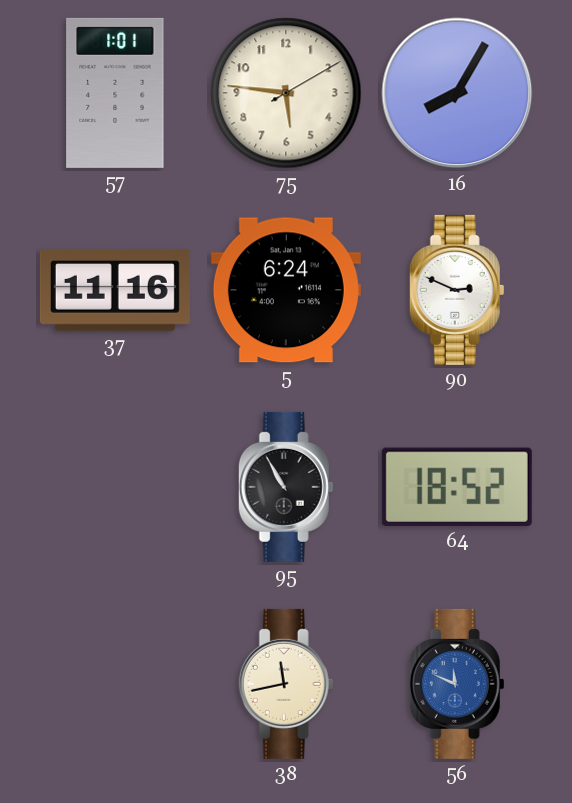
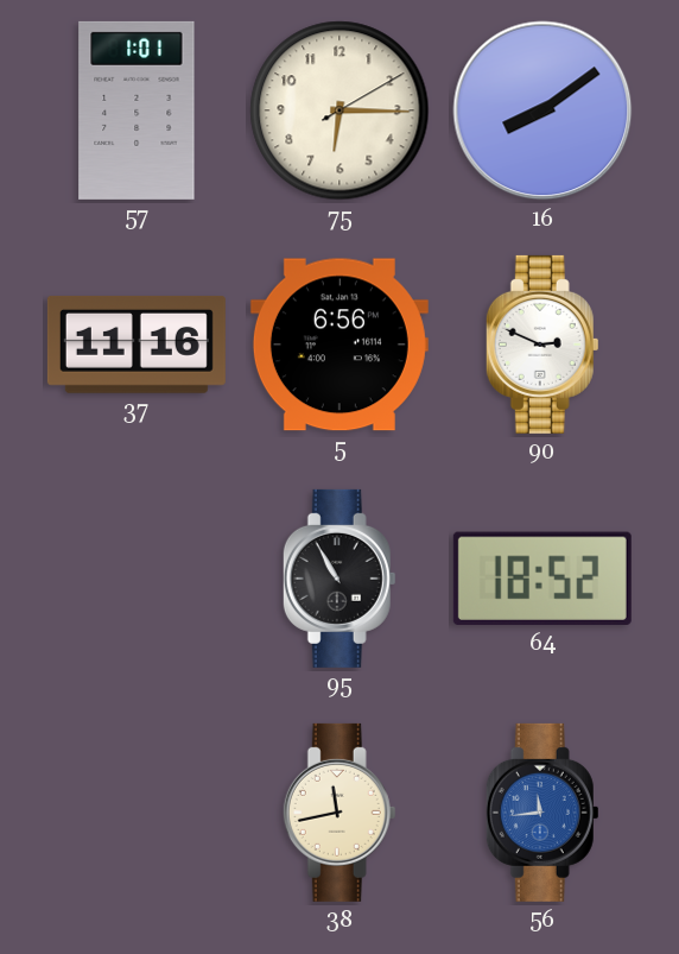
75: 5:46 -> 6:15 (339, 110)
16: 8:05 -> 8:09 (542, 110)
5: 6:24 -> 6:56 (339, 345)
56: 11:49 -> 11:44 (542, 813)
